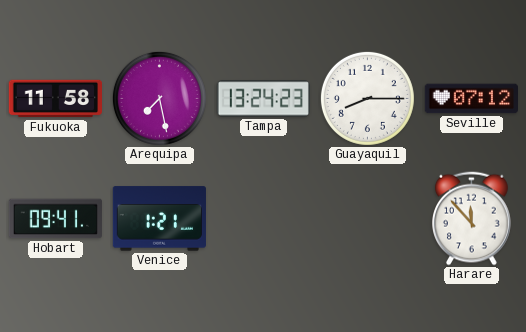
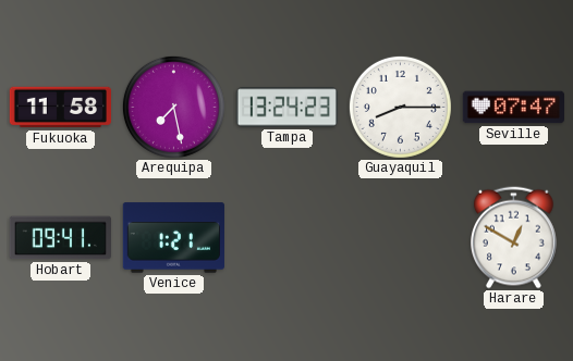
Seville: 07:12 -> 07:47 (513, 108)
Harare: 11:53 -> 12:50 (514, 238)
